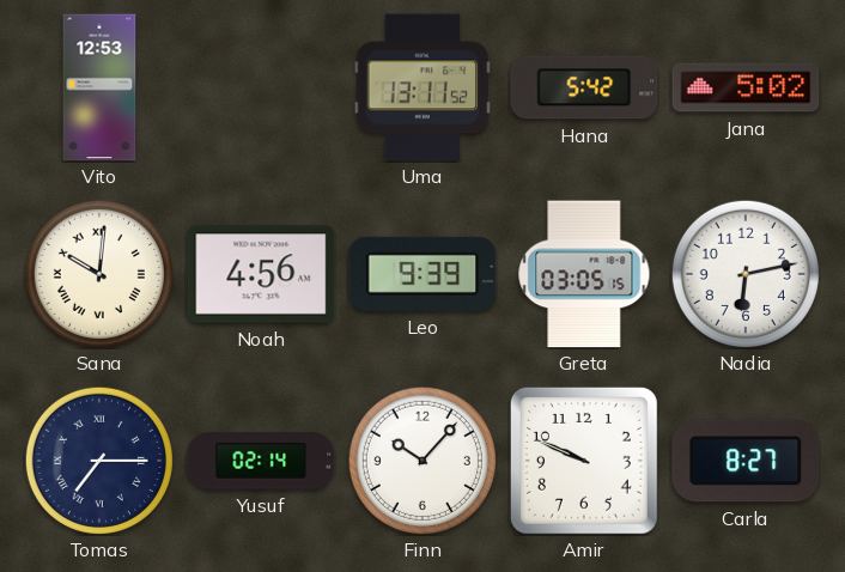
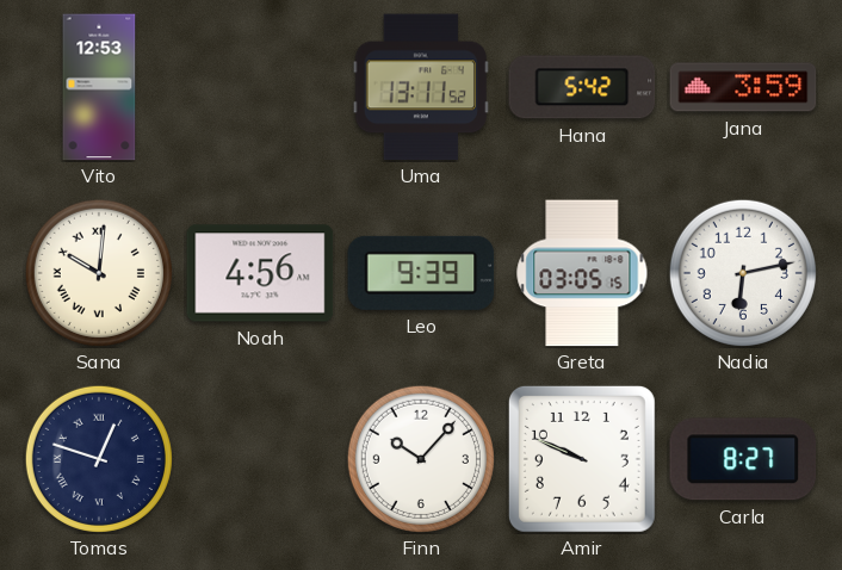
Jana: 5:02 -> 3:59 (743, 87)
Tomas: 7:15 -> 12:48 (99, 459)
Yusuf: 02:14 -> none (261, 461)
